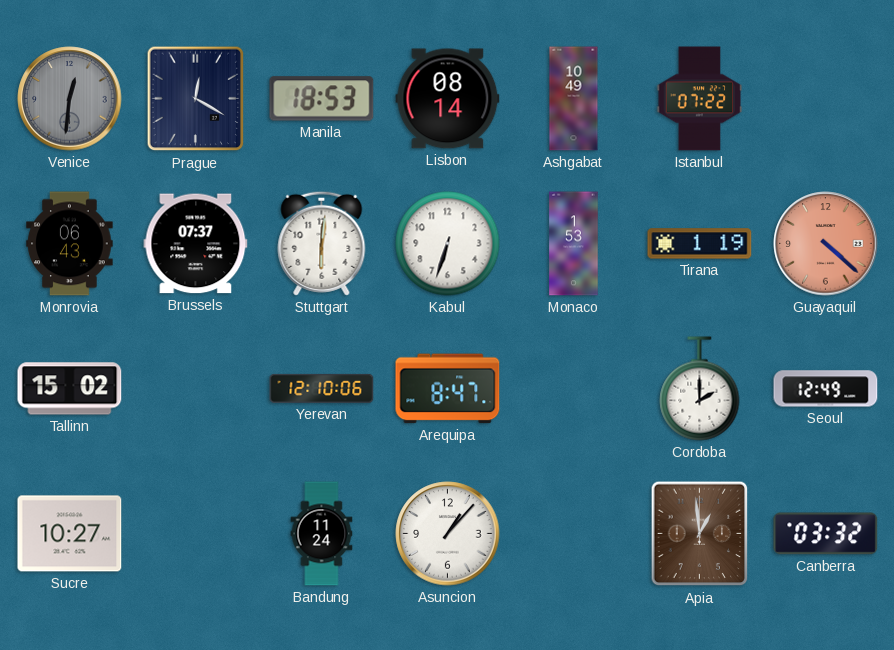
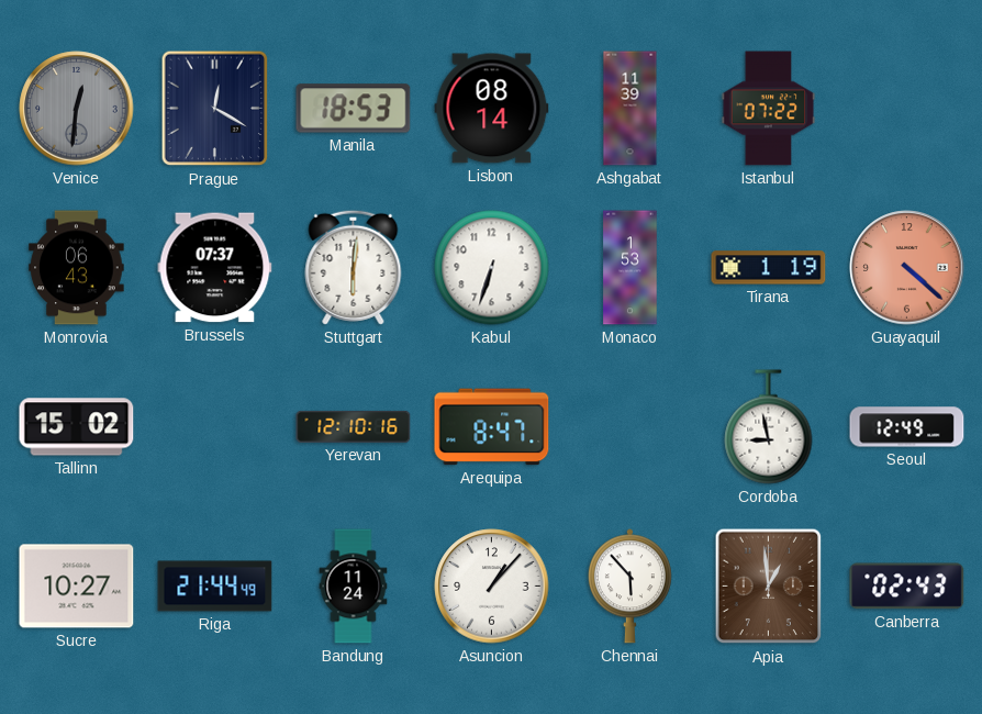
Ashgabat: 10:49 -> 11:39 (631, 109)
Yerevan: 12:10:06 -> 12:10:16 (354, 426)
Cordoba: 2:00 -> 8:58 (769, 427)
Riga: none -> 21:44 (215, 587)
Chennai: none -> 5:53 (629, 587)
Canberra: 03:32 -> 02:43 (907, 587)
